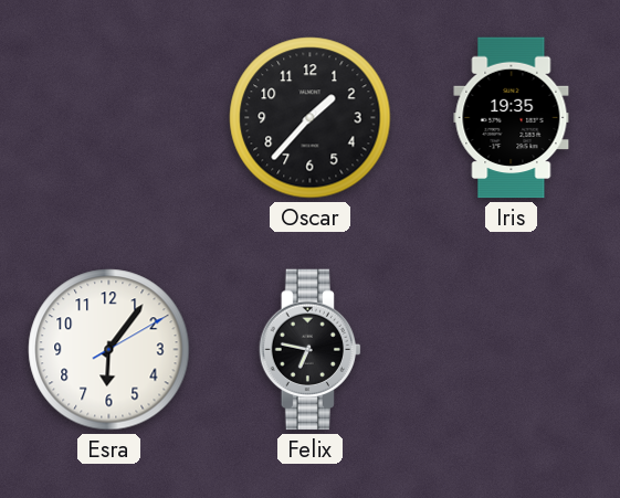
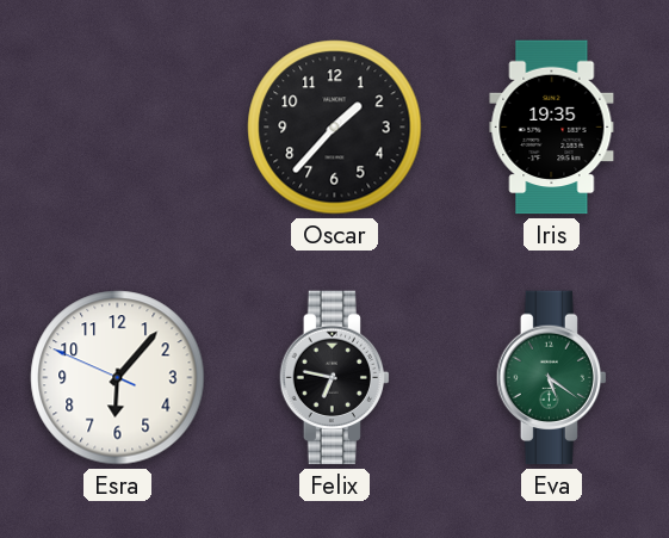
Esra: 6:06:10 -> 6:06:49 (118, 378)
Eva: none -> 5:21 (551, 378)
